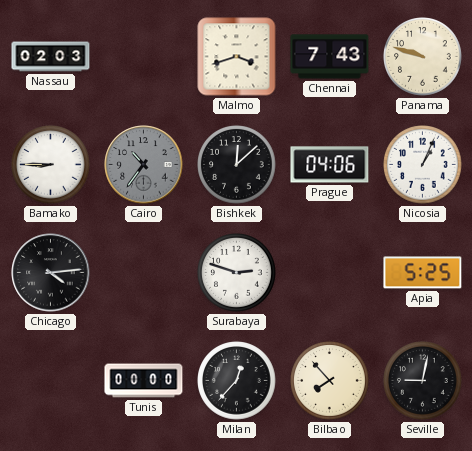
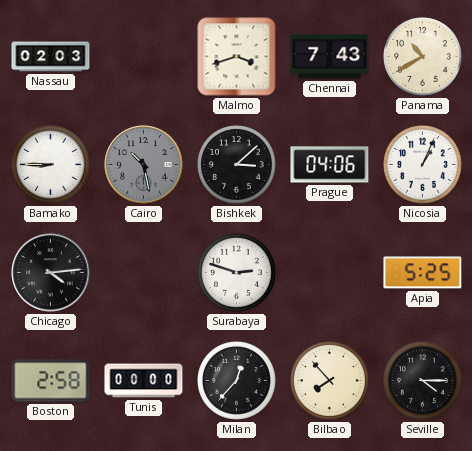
Panama: 9:48 -> 10:40 (423, 57)
Cairo: 10:36 -> 10:28 (144, 165)
Bishkek: 12:08 -> 3:08 (237, 165)
Boston: none -> 2:58 (51, 381)
Seville: 9:02 -> 4:15 (423, 381)
